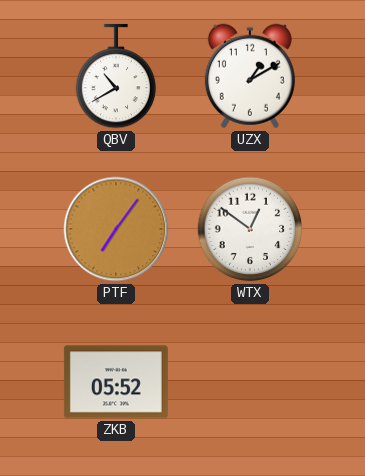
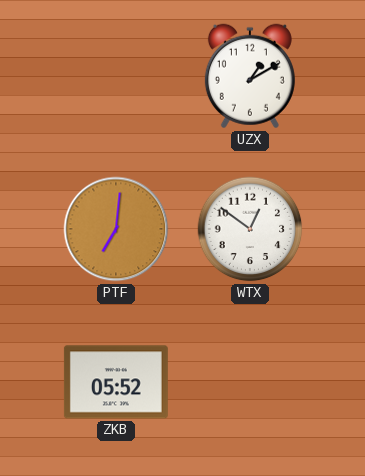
QBV: 10:40 -> none (116, 76)
PTF: 7:06 -> 7:01 (116, 229)
